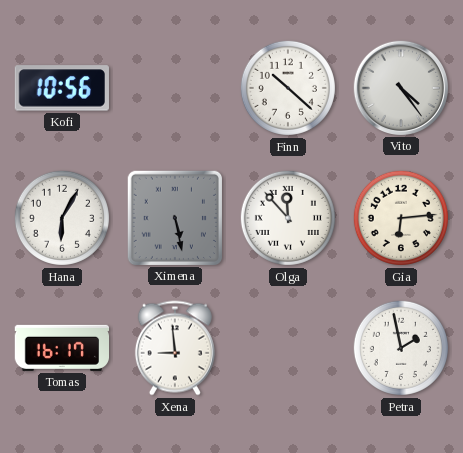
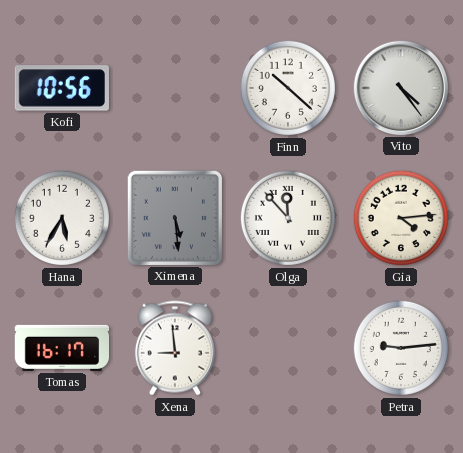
Hana: 6:05 -> 5:35 (62, 218)
Ximena: 5:28 -> 5:29 (174, 217)
Gia: 6:14 -> 4:14 (401, 218)
Petra: 1:58 -> 9:14 (401, 348)
